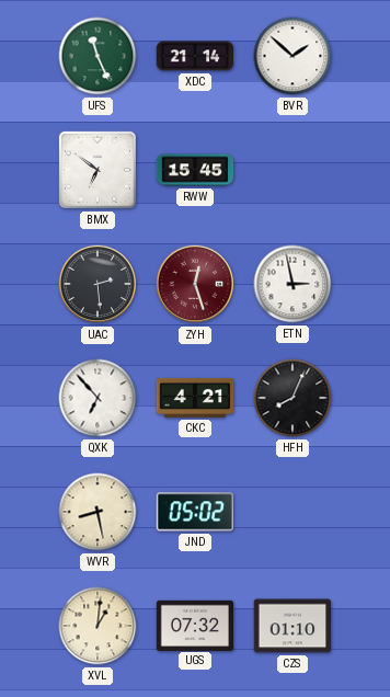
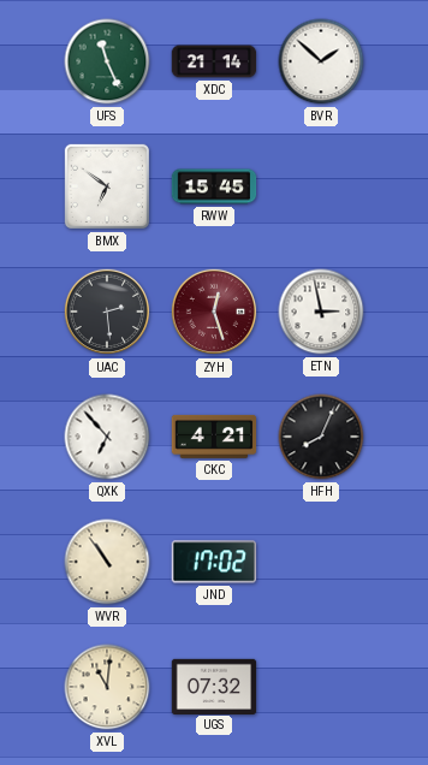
WVR: 8:28 -> 10:54 (107, 562)
JND: 05:02 -> 17:02 (213, 562)
XVL: 1:01 -> 11:01 (107, 687)
CZS: 01:10 -> none (292, 626)
